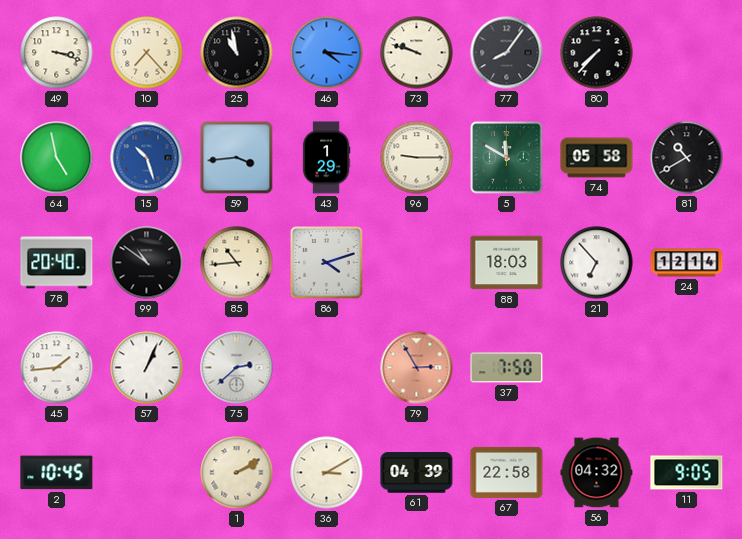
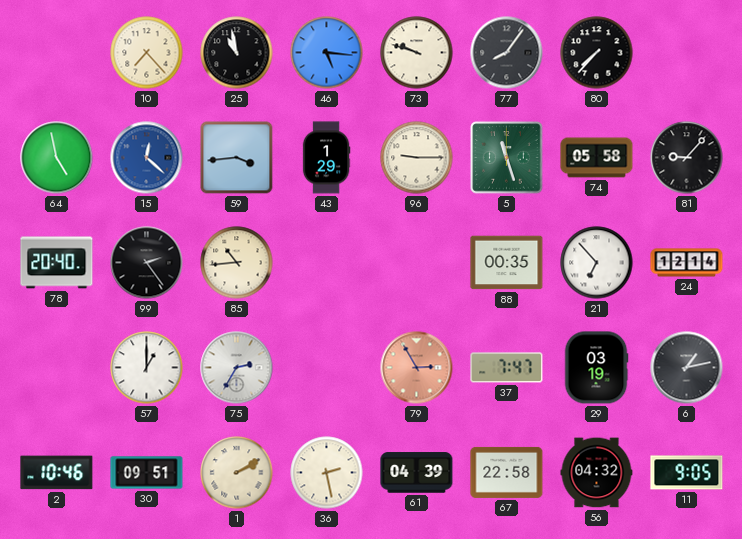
49: 3:18 -> none (57, 53)
46: 4:16 -> 5:16 (327, 53)
15: 10:27 -> 12:22 (147, 158)
5: 11:50 -> 11:27 (507, 158)
81: 10:40 -> 9:07 (687, 158)
99: 10:51 -> 2:24 (147, 263)
86: 4:12 -> none (327, 263)
88: 18:03 -> 00:35 (507, 263)
45: 1:44 -> none (57, 368)
57: 1:04 -> 1:00 (147, 368)
75: 2:38 -> 2:35 (237, 368)
37: 7:50 -> 7:47 (507, 368)
29: none -> 03:19 (596, 368)
6: none -> 1:13 (687, 368)
2: 10:45 -> 10:46 (57, 473)
30: none -> 09:51 (147, 473)
36: 3:10 -> 2:28 (327, 473)
